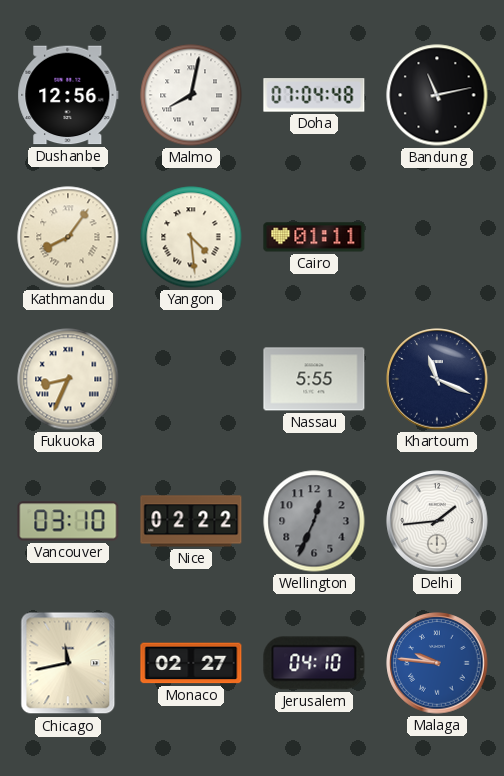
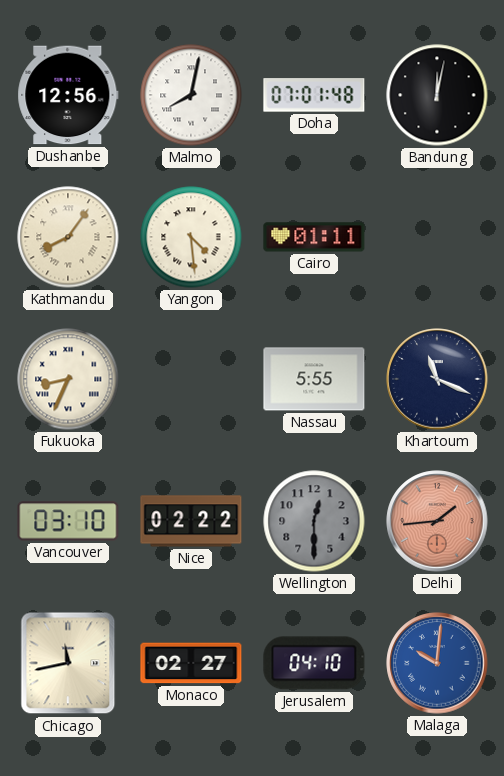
Doha: 07:04 -> 07:01 (314, 95)
Bandung: 11:13 -> 12:02 (437, 95)
Wellington: 12:34 -> 12:30 (314, 521)
Delhi dial: white -> salmon (437, 521)
Malaga: 9:46 -> 10:01 (437, 663)
